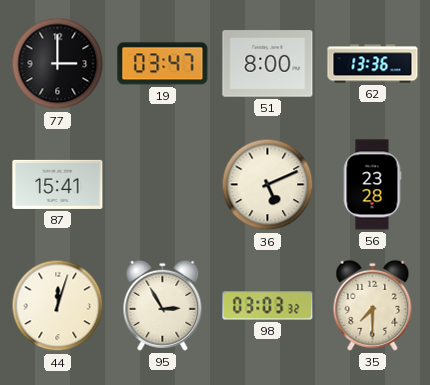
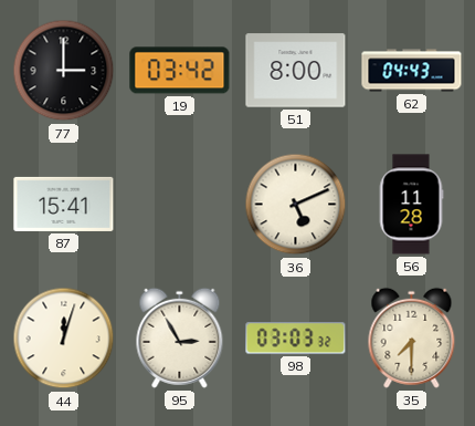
19: 03:47 -> 03:42 (180, 71)
62: 13:36 -> 04:43 (412, 71)
56: 23:28 -> 11:28 (411, 205)
